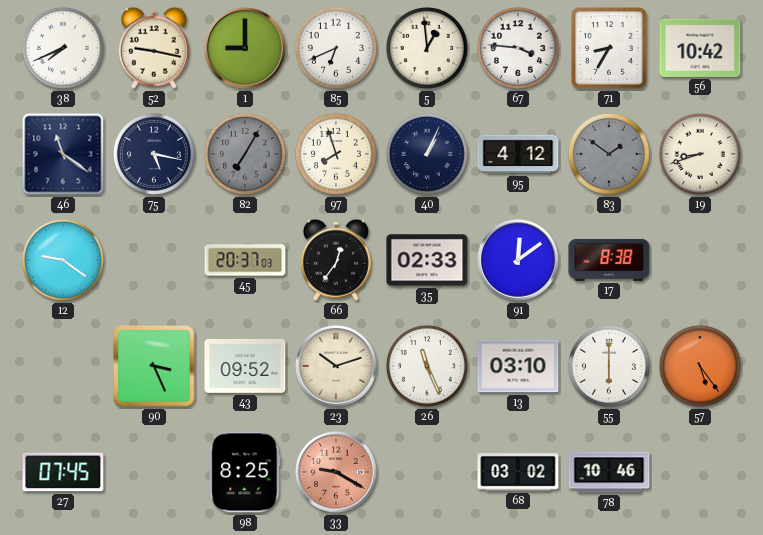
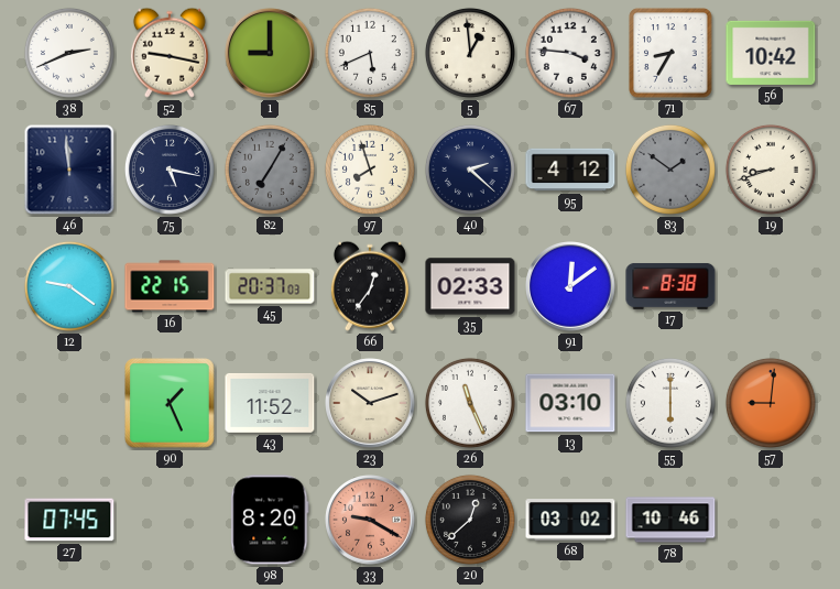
38: 7:41 -> 2:41 (69, 53)
85: 6:41 -> 5:41 (370, 53)
46: 11:21 -> 11:59 (69, 170)
40: 1:04 -> 2:22 (470, 170)
16: none -> 22:15 (170, 286)
90: 3:26 -> 1:26 (170, 403)
43: 09:52 -> 11:52 (270, 403)
57: 5:24 -> 9:01 (771, 403)
98: 8:25 -> 8:20 (270, 520)
20: none -> 12:38 (470, 520)
